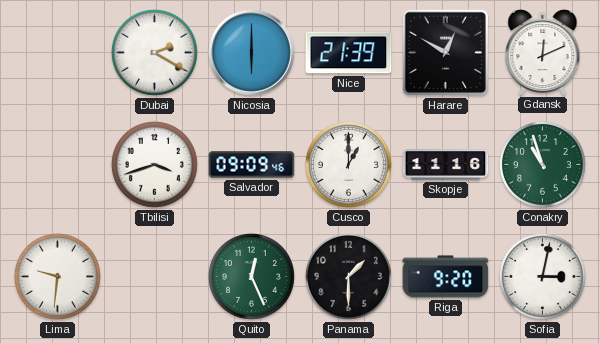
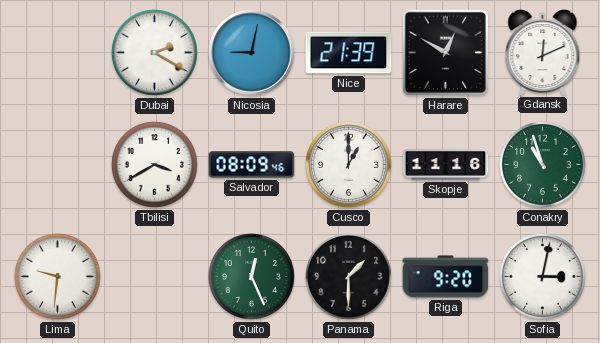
Nicosia: 6:00 -> 9:02 (252, 53)
Tbilisi: 3:42 -> 3:40 (154, 164)
Salvador: 09:09 -> 08:09 (252, 165)
